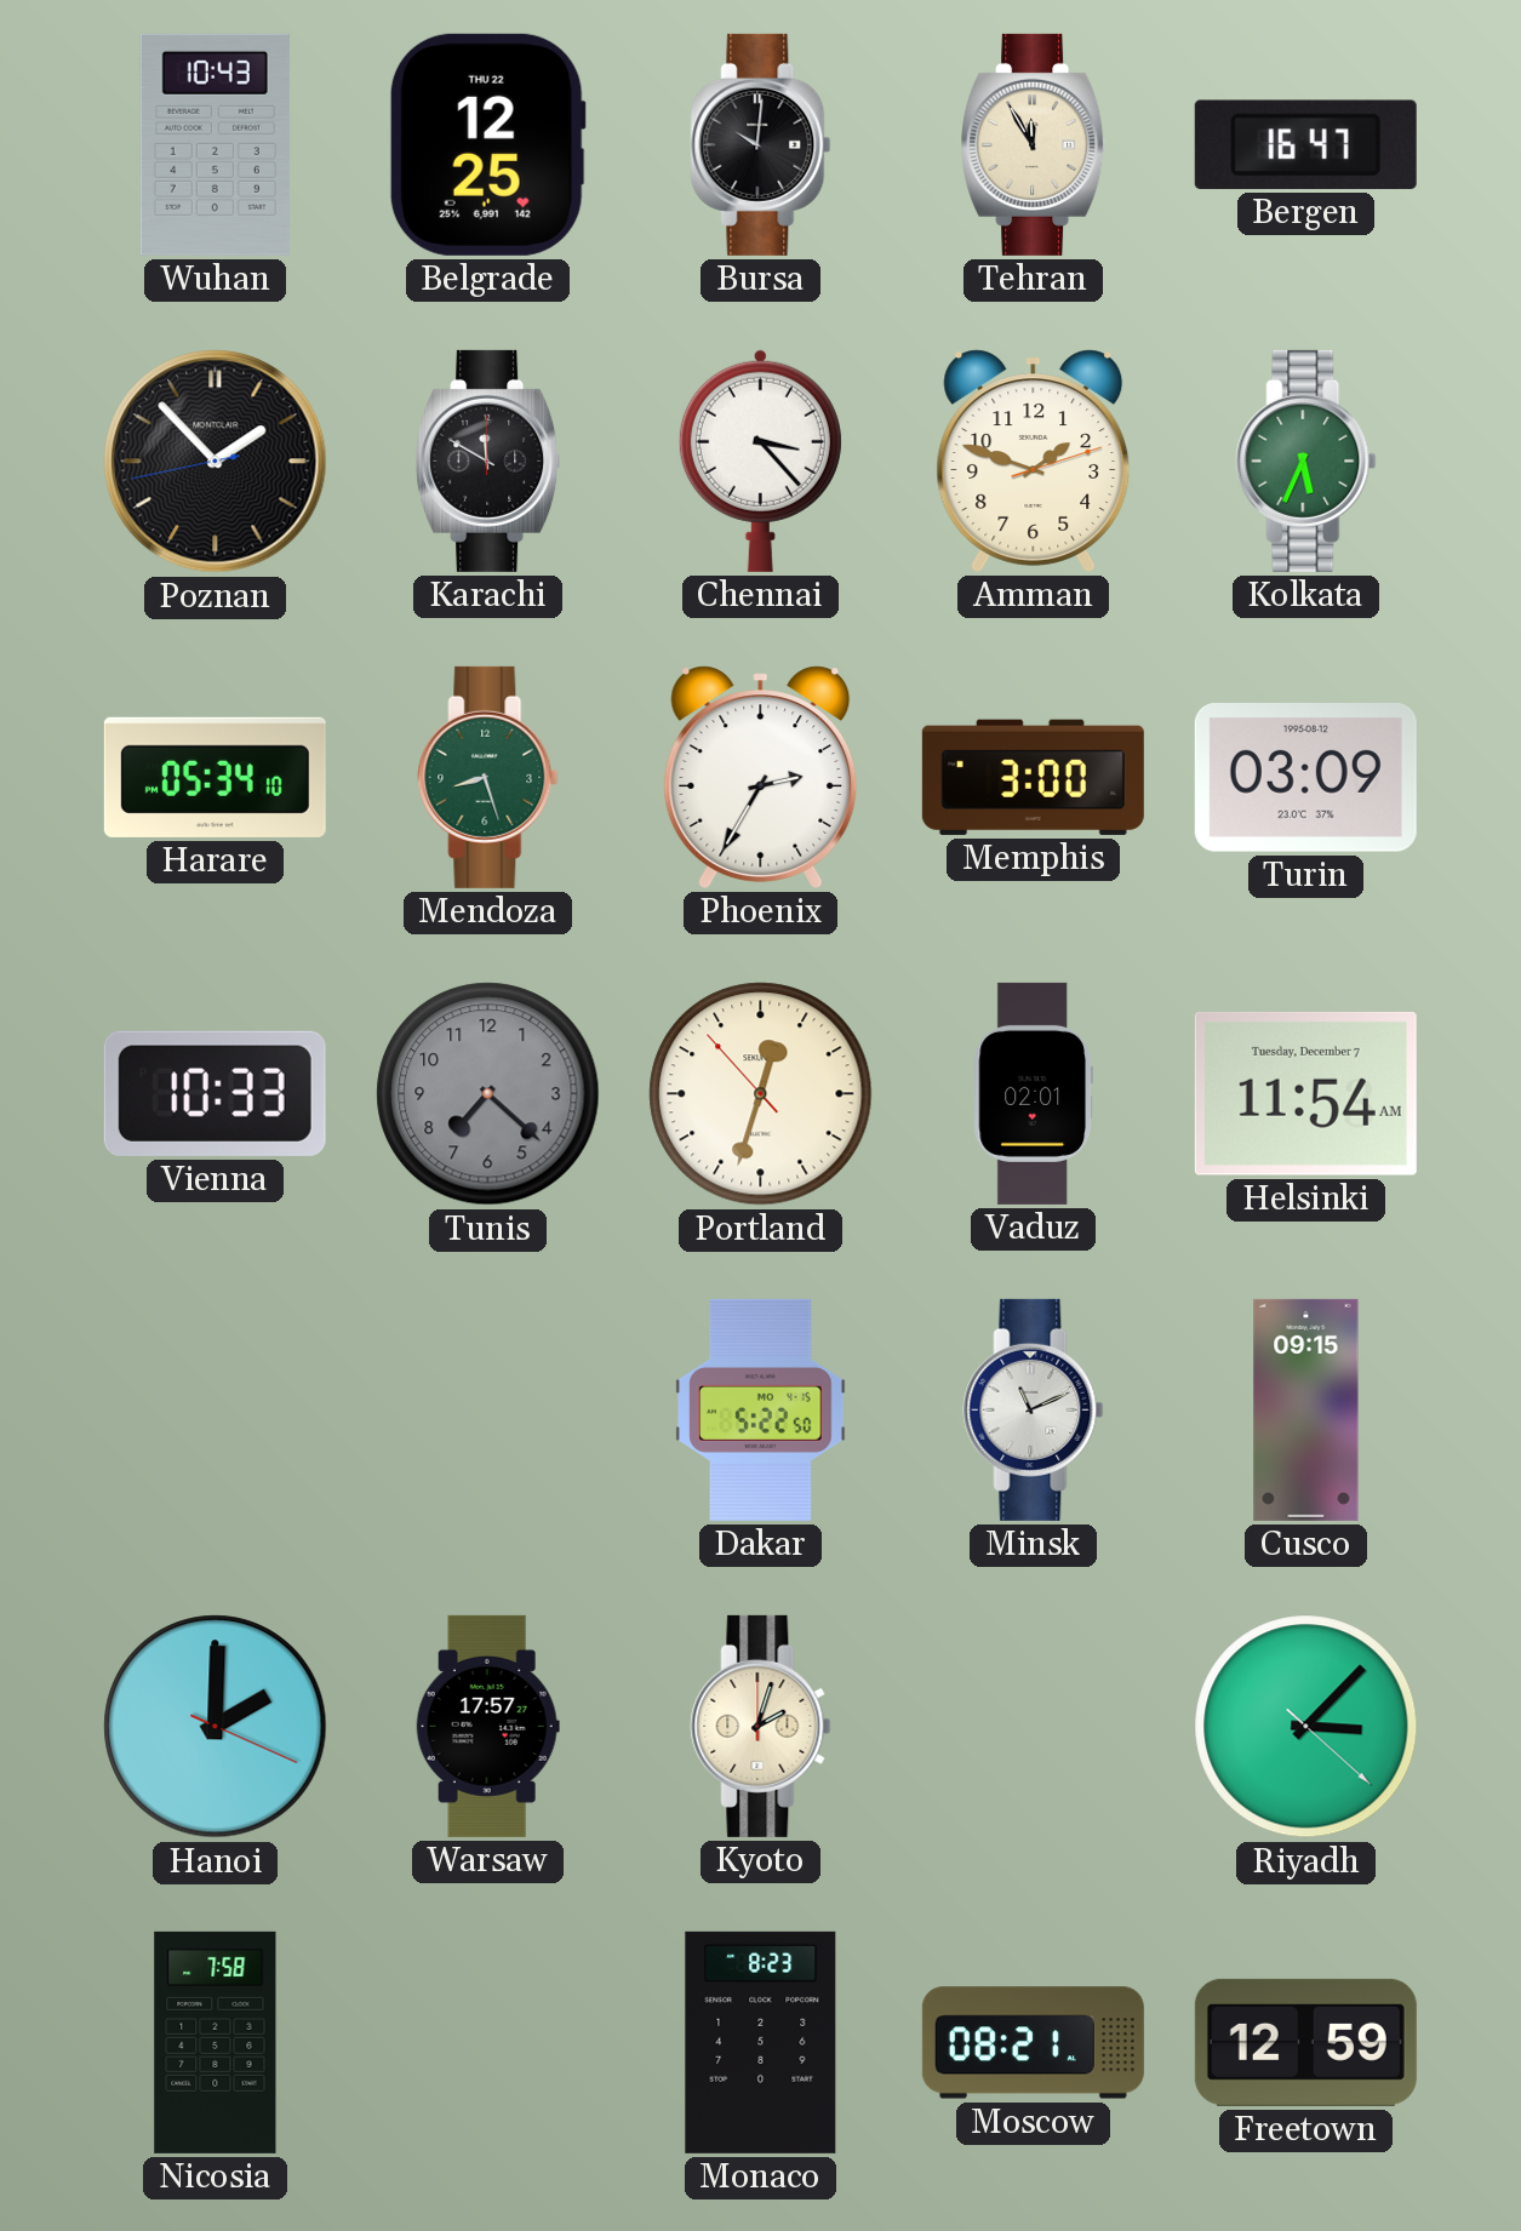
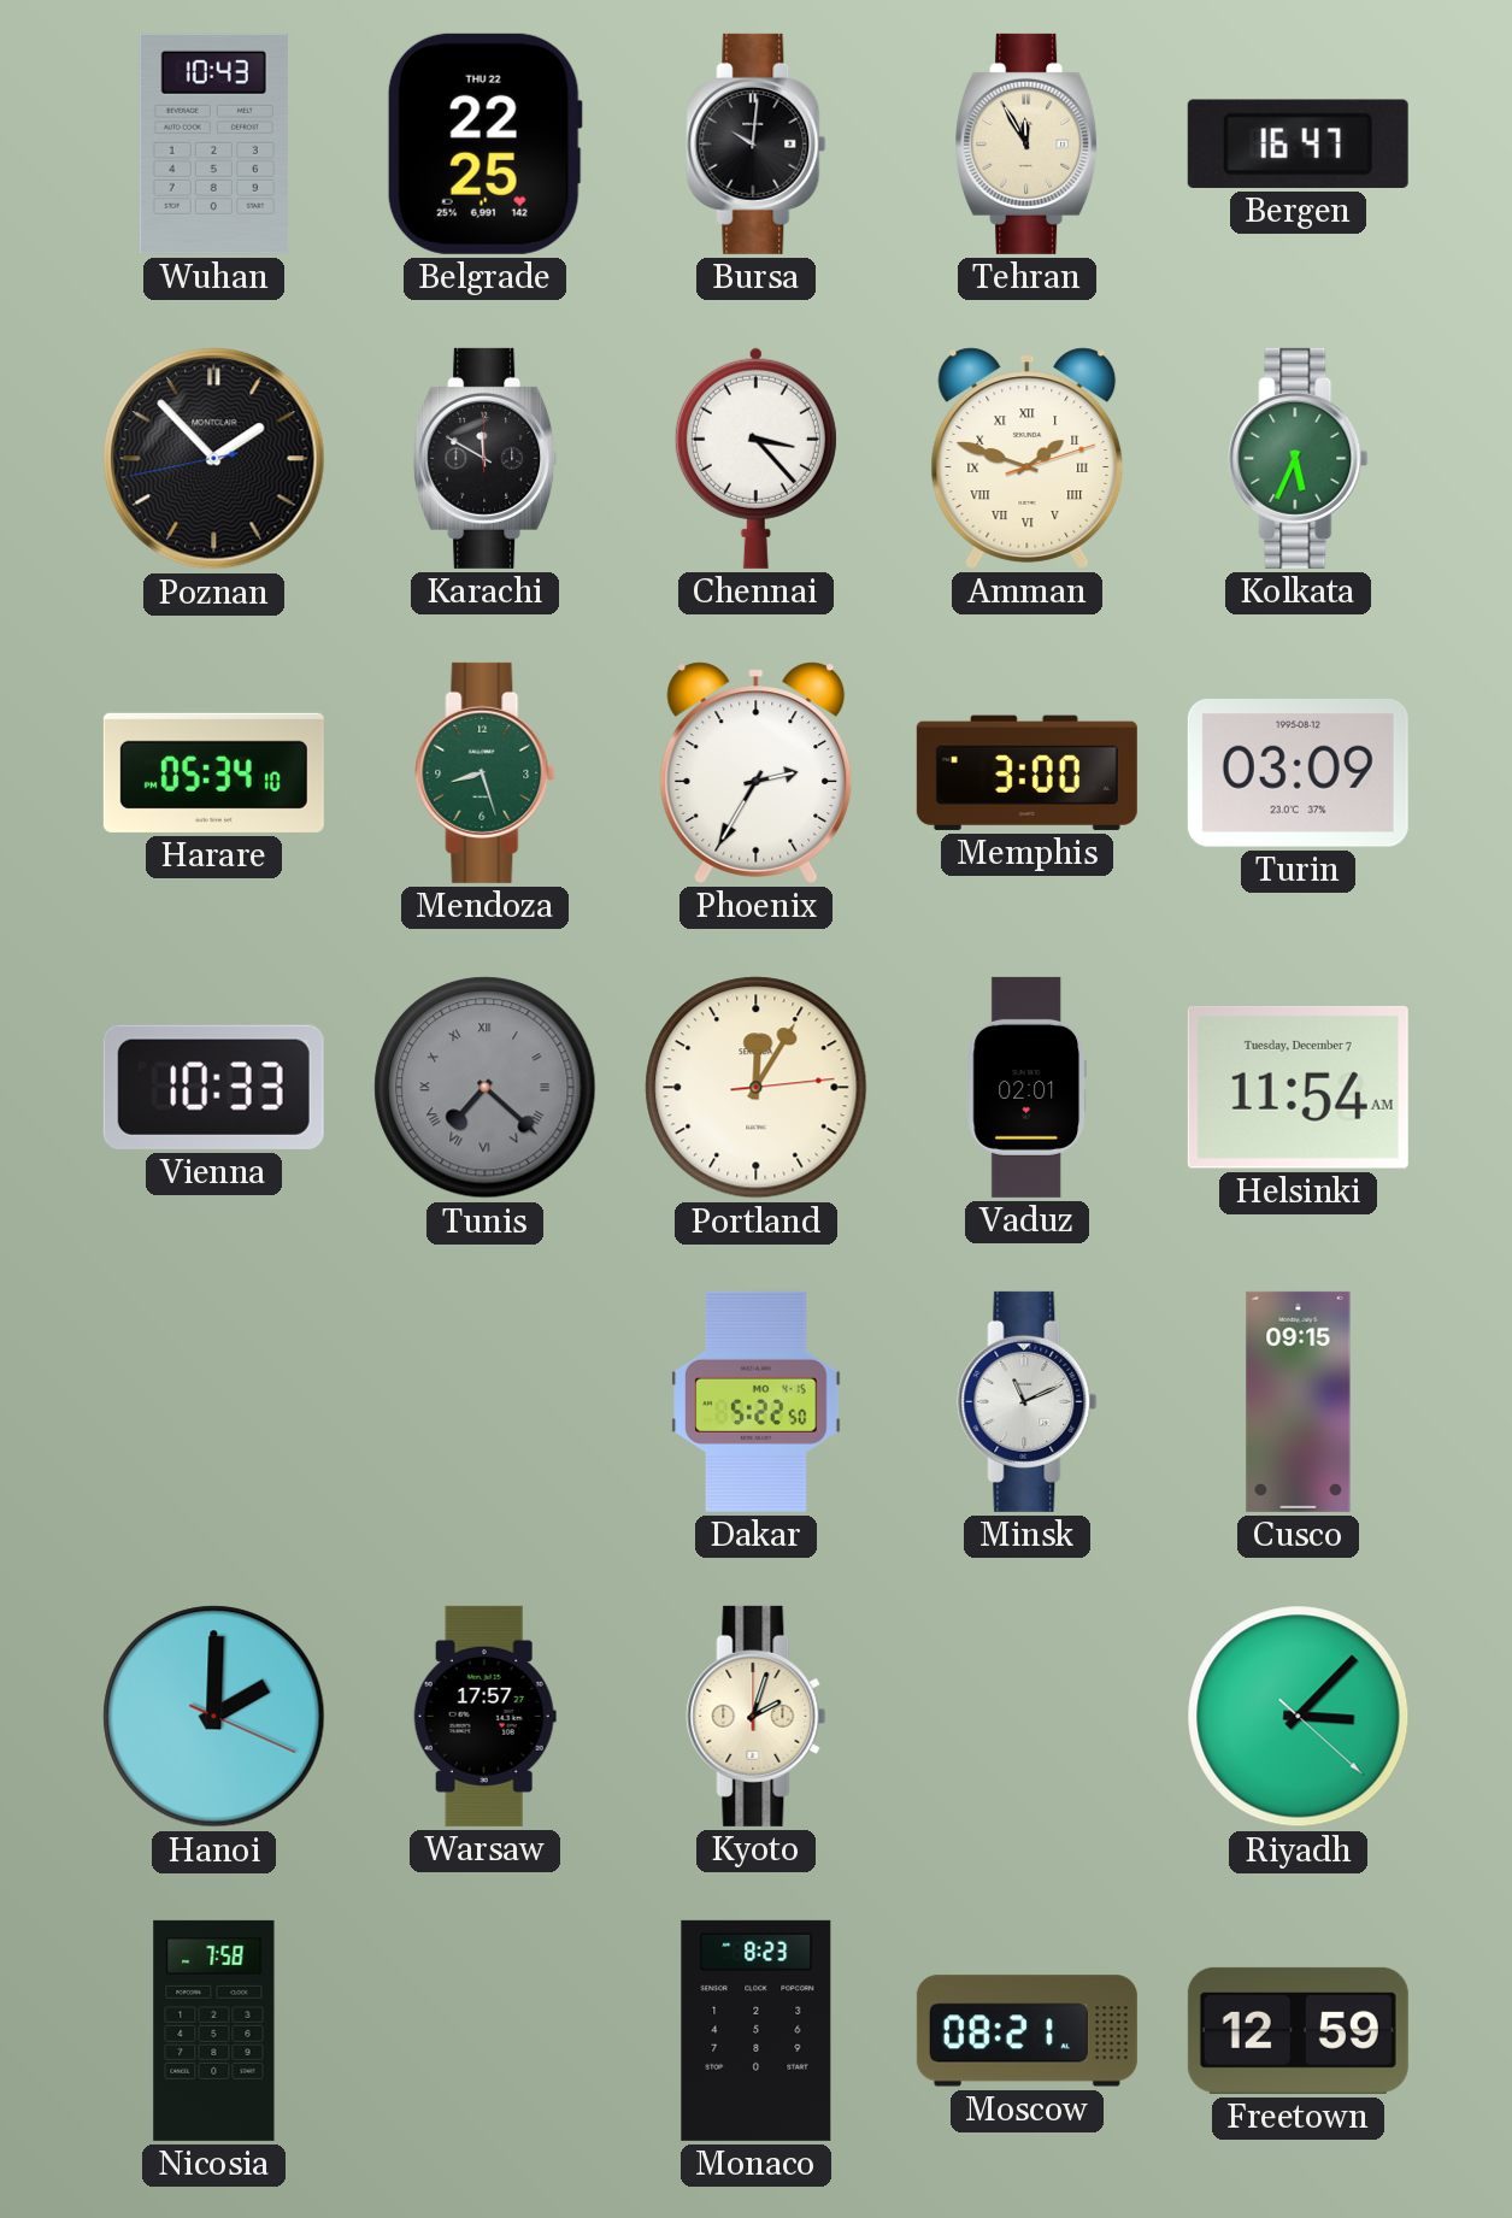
Belgrade: 12:25 -> 22:25 (484, 143)
Amman numerals: Arabic -> Roman (1028, 458)
Tunis numerals: Arabic -> Roman (486, 1088)
Portland: 12:32 -> 12:05 (757, 1088)
